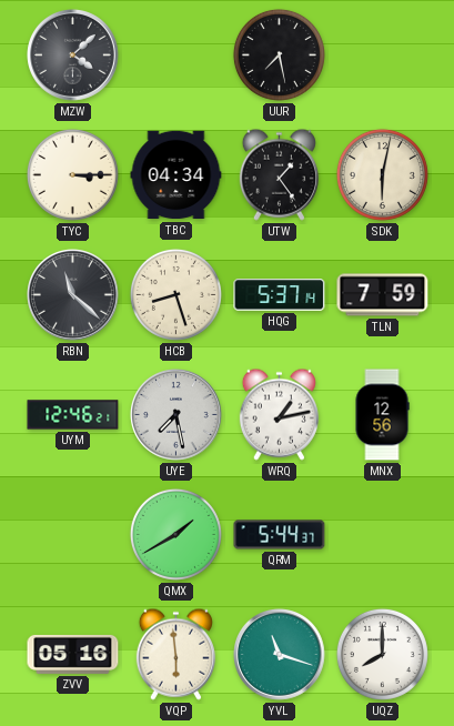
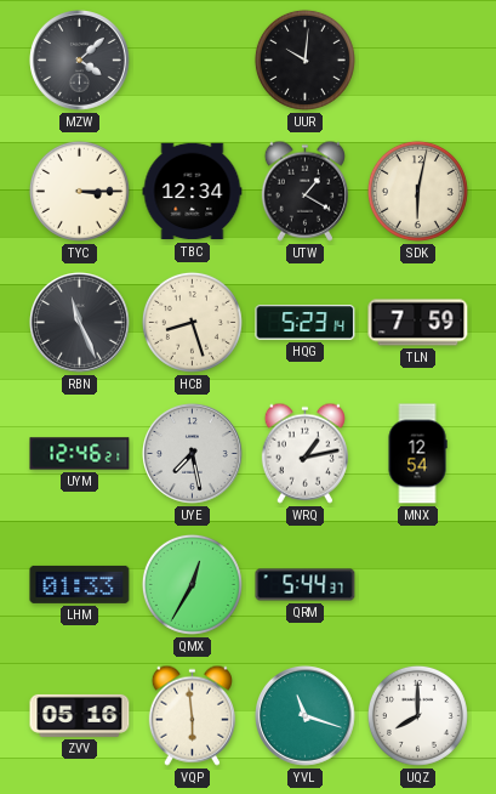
UUR: 7:28 -> 10:01 (304, 59)
TBC: 04:34 -> 12:34 (193, 192)
UTW: 1:24 -> 1:20 (304, 191)
RBN: 11:22 -> 11:26 (80, 323)
HQG: 5:37 -> 5:23 (306, 323)
MNX: 12:56 -> 12:54 (417, 454)
LHM: none -> 01:33 (80, 584)
QMX: 1:40 -> 12:35 (192, 584)
